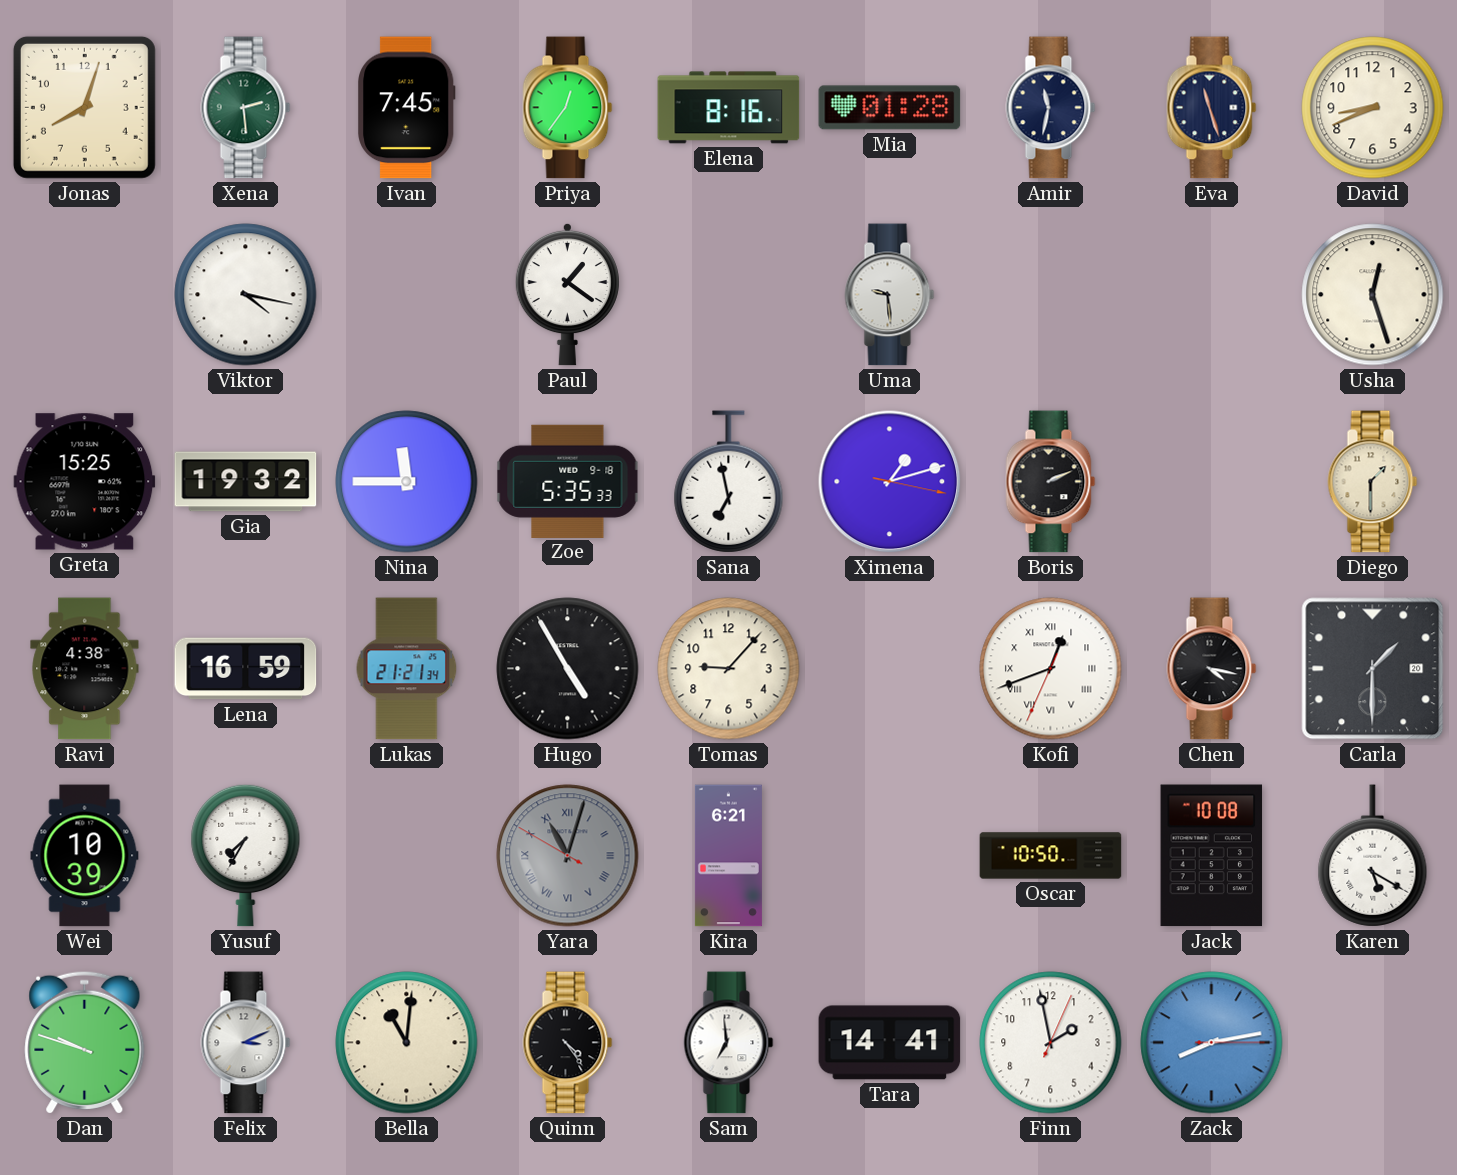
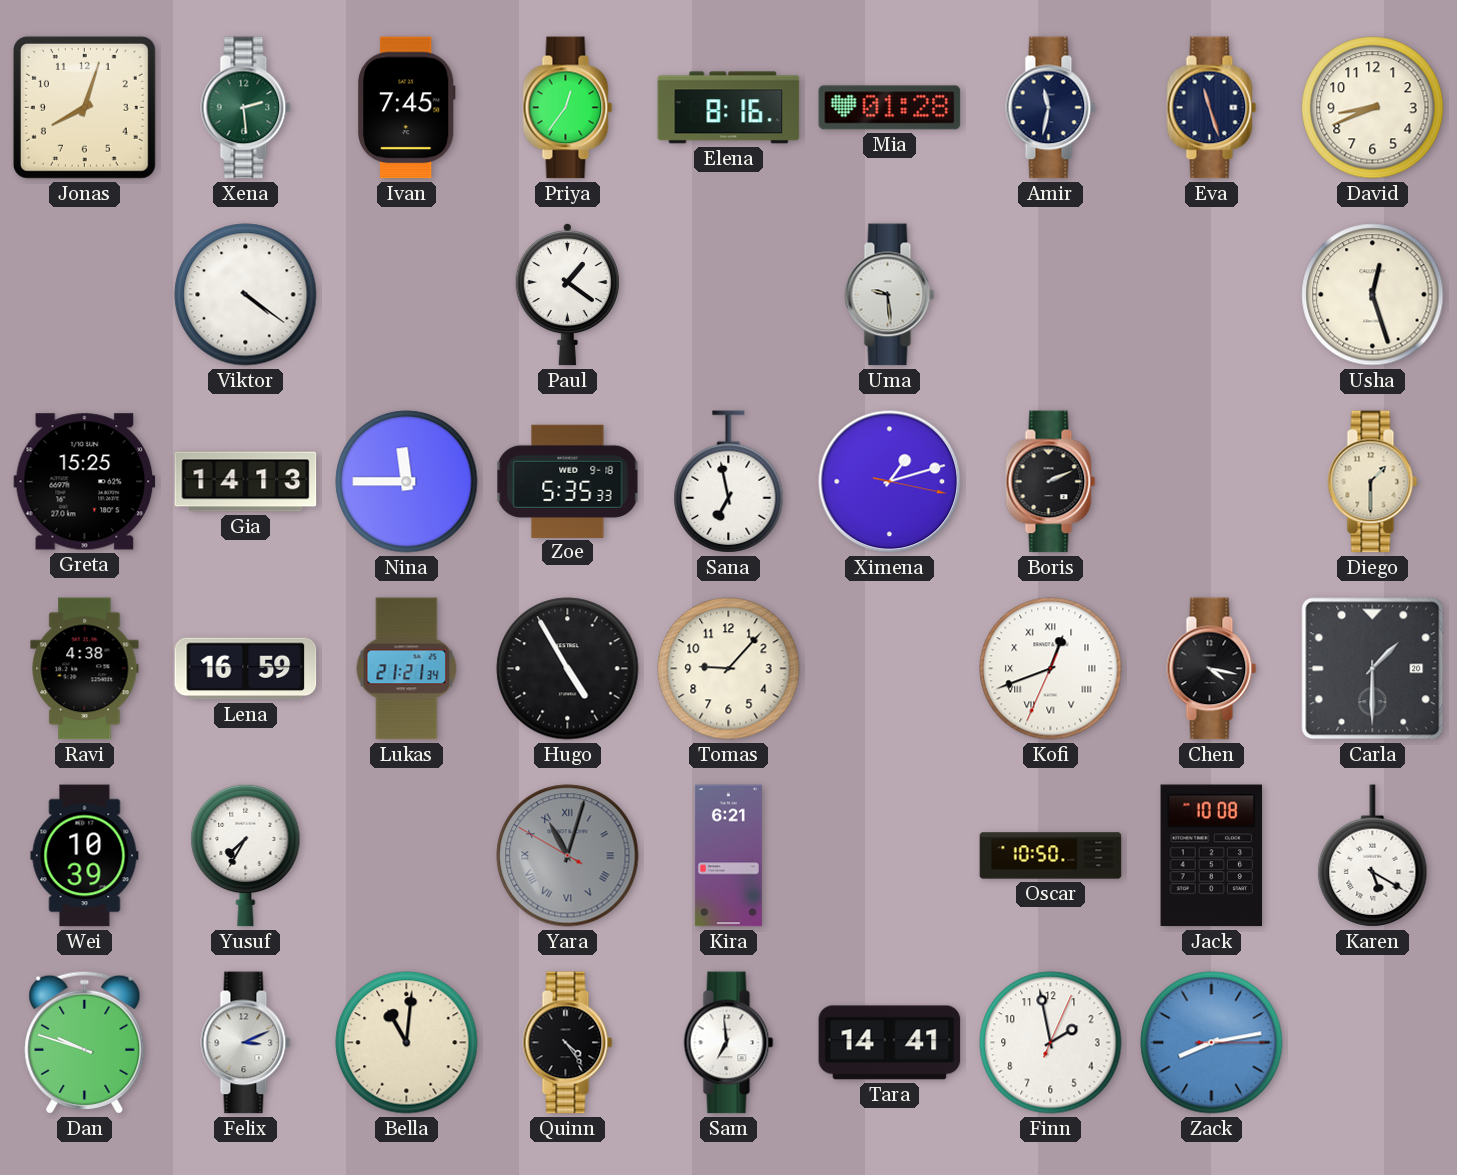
Viktor: 4:17 -> 4:21 (246, 295)
Gia: 19:32 -> 14:13 (246, 482)
